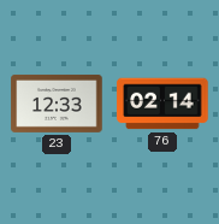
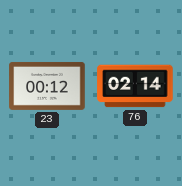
23: 12:33 -> 00:12 (47, 86)
